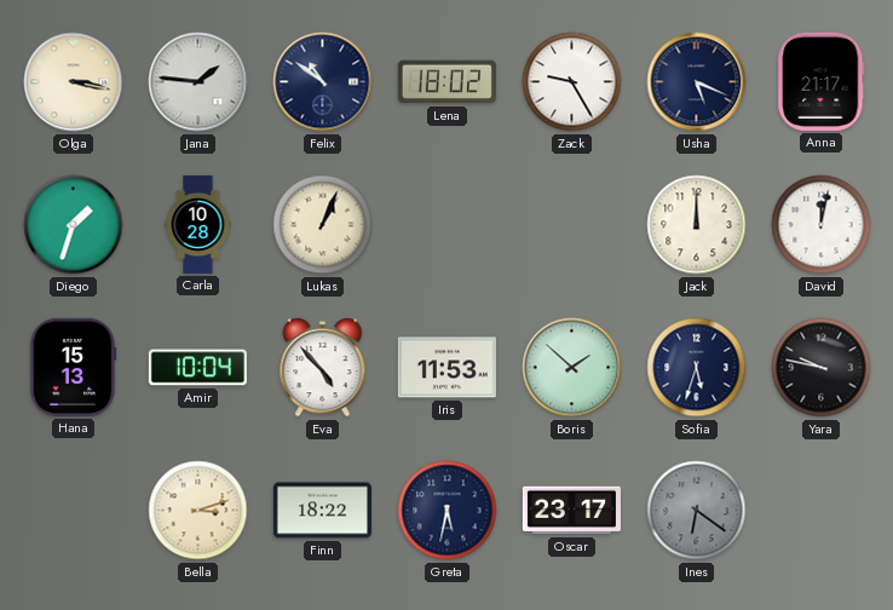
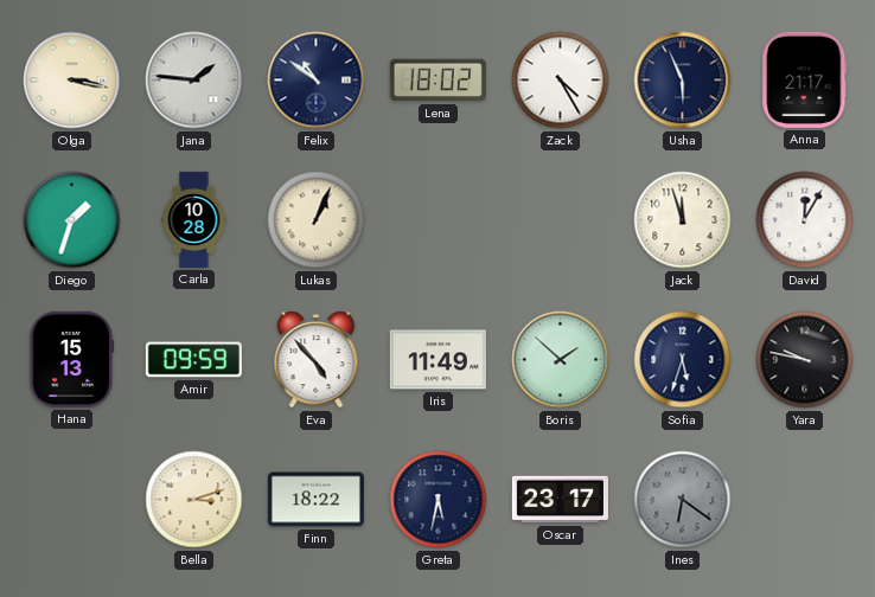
Zack: 9:25 -> 4:25 (561, 81)
Usha: 5:19 -> 5:56 (683, 81)
Jack: 12:00 -> 11:57 (683, 220)
David: 12:02 -> 12:05 (805, 220)
Amir: 10:04 -> 09:59 (193, 360)
Iris: 11:53 -> 11:49 (437, 360)
